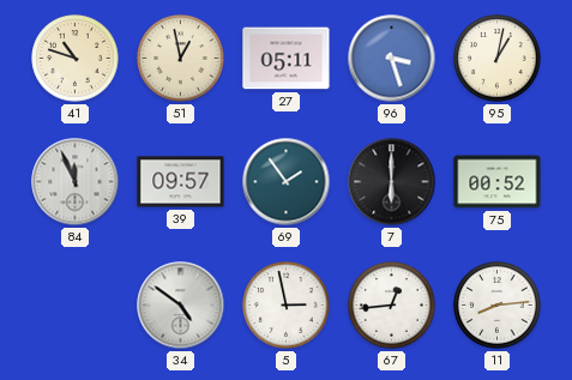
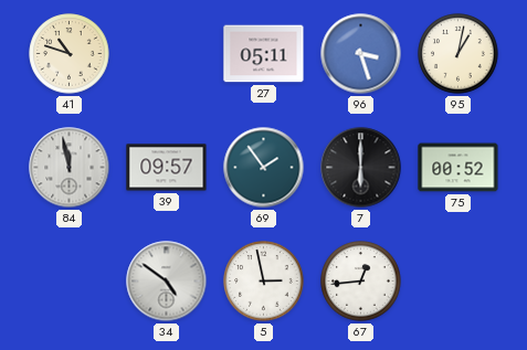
51: 12:58 -> none (181, 59)
84: 11:56 -> 11:58 (70, 168)
11: 8:14 -> none (498, 306)
